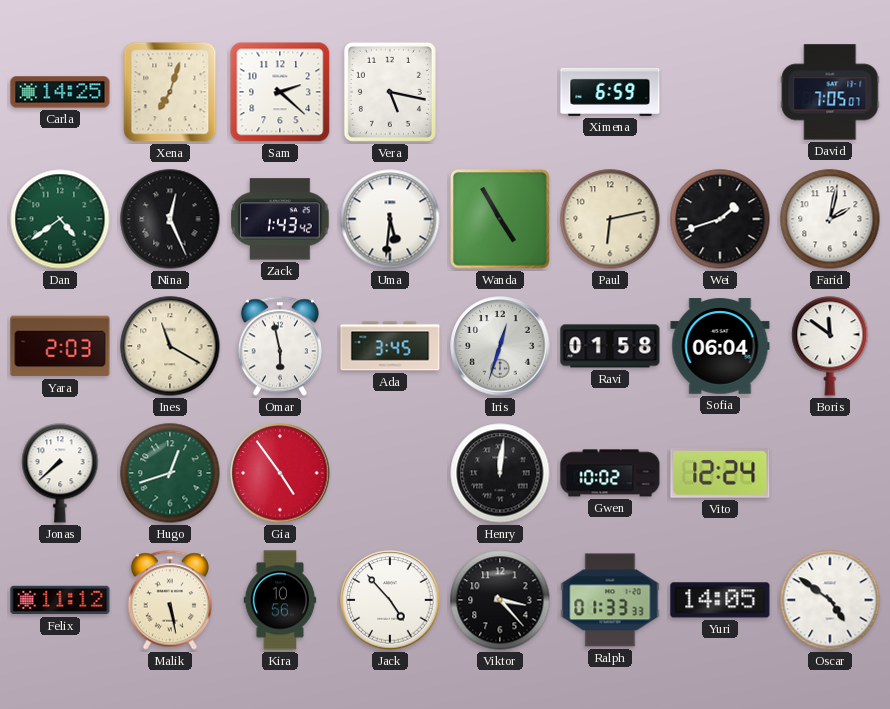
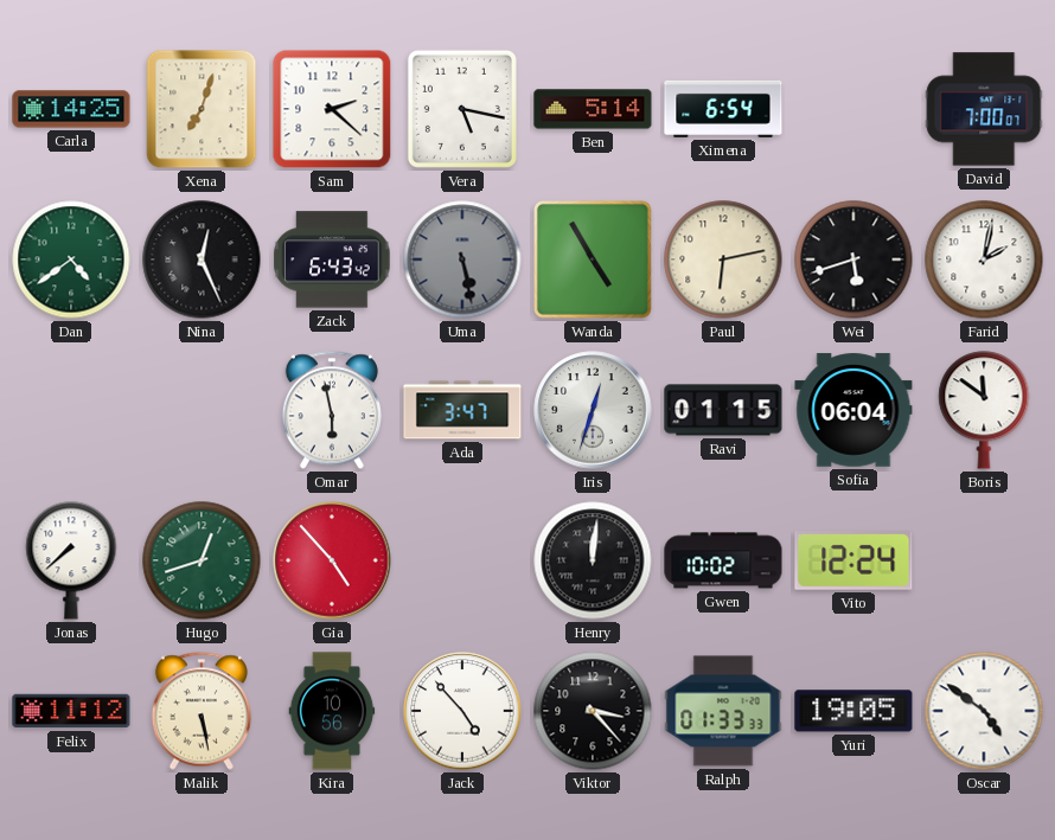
Ben: none -> 5:14 (593, 109)
Ximena: 6:59 -> 6:54 (723, 109)
David: 7:05 -> 7:00 (984, 109)
Zack: 1:43 -> 6:43 (332, 259)
Uma: 5:31 -> 5:28 (462, 259)
Uma dial: white -> grey (462, 259)
Wei: 1:42 -> 5:42 (853, 259)
Yara: 2:03 -> none (60, 346)
Ines: 11:20 -> none (170, 346)
Ada: 3:45 -> 3:47 (462, 410)
Ravi: 01:58 -> 01:15 (723, 410)
Gia: 4:54 -> 4:53 (332, 560)
Yuri: 14:05 -> 19:05 (853, 711)
